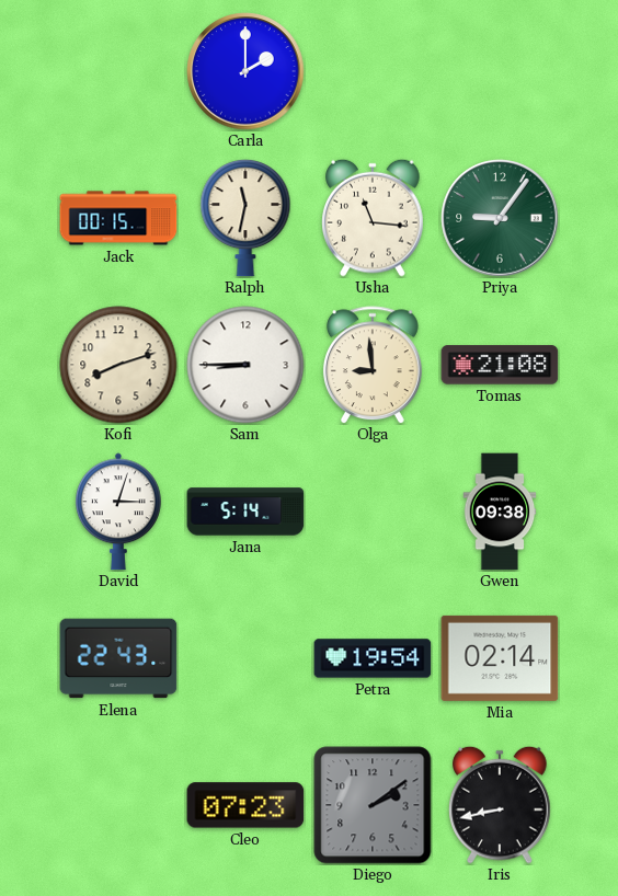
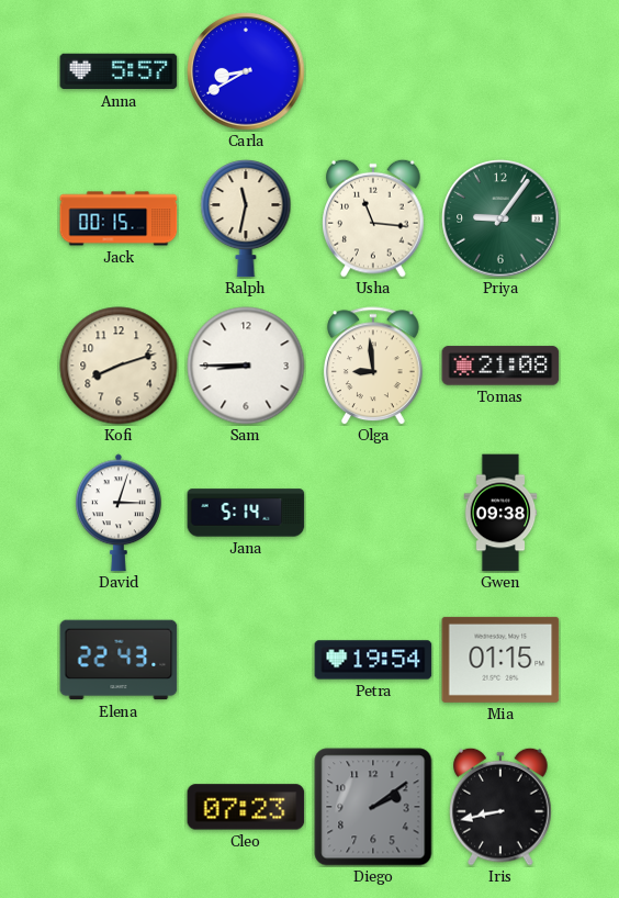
Anna: none -> 5:57 (119, 71)
Carla: 2:00 -> 8:40 (246, 71)
Mia: 02:14 -> 01:15 (500, 660)
